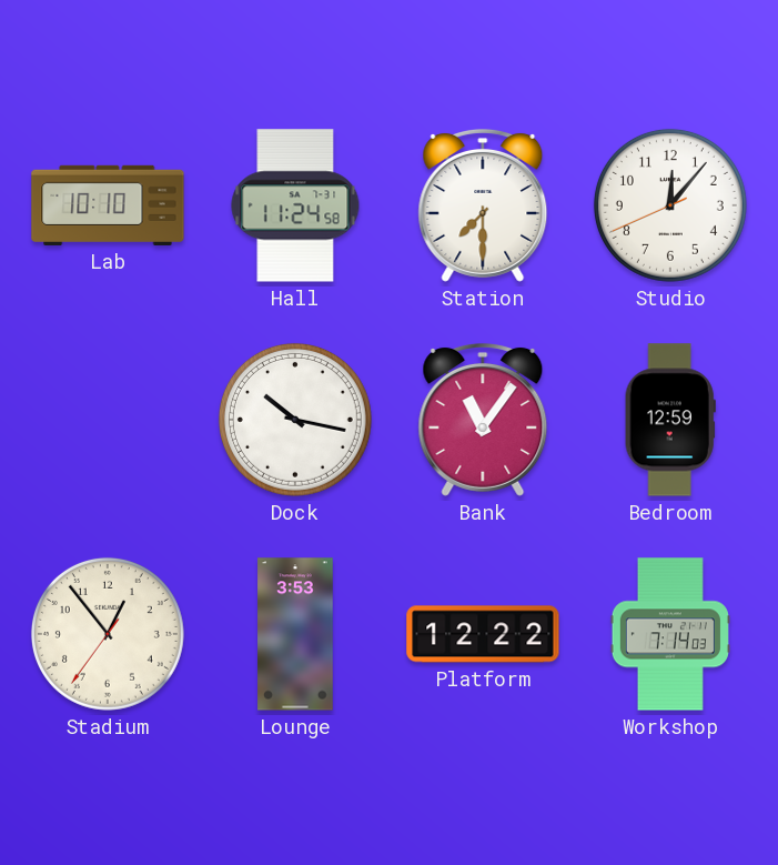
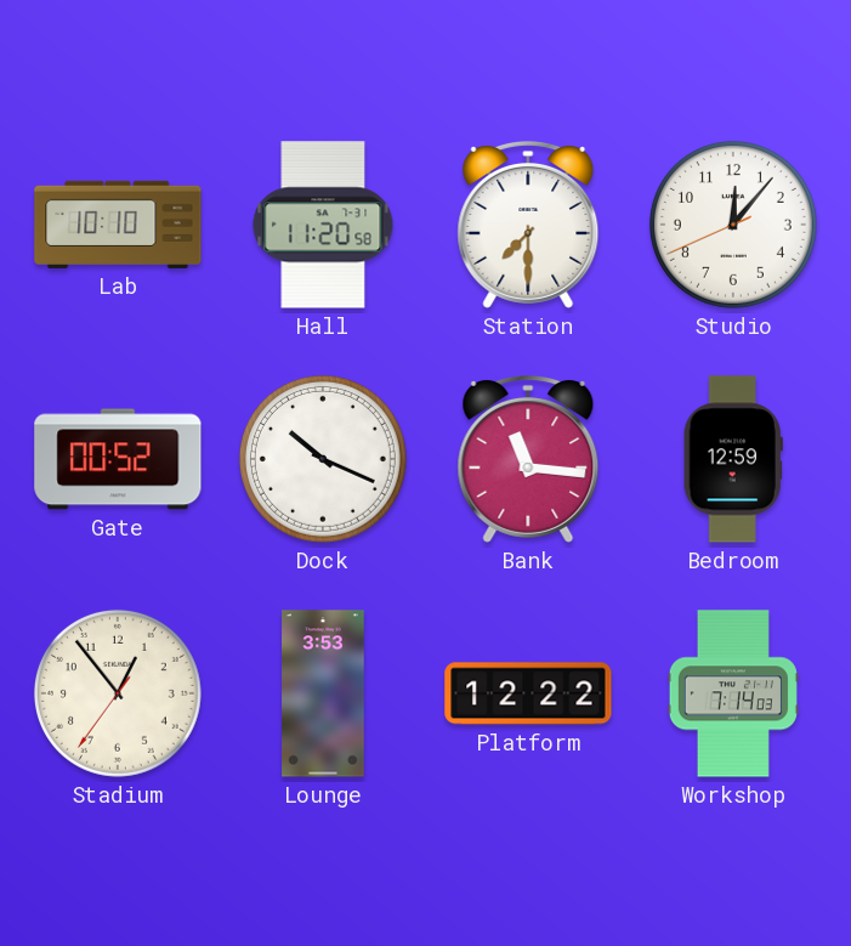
Hall: 11:24 -> 11:20 (323, 225)
Gate: none -> 00:52 (118, 459)
Dock: 10:17 -> 10:19 (323, 459)
Bank: 11:06 -> 11:16 (528, 459)
